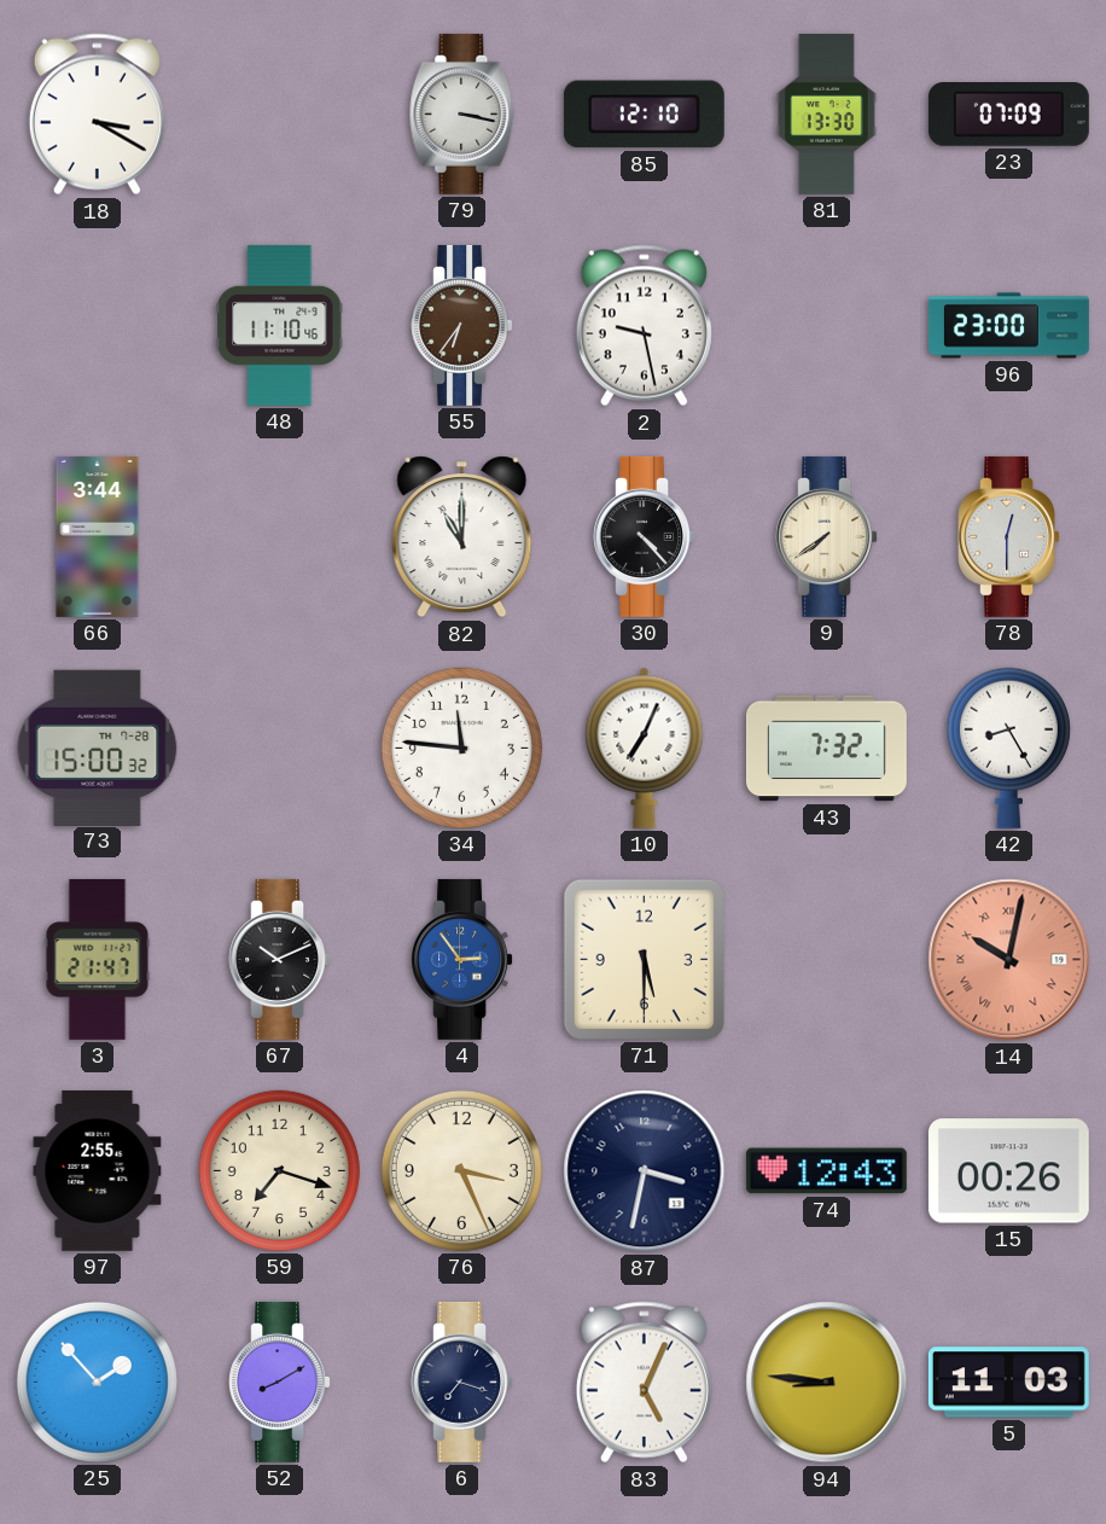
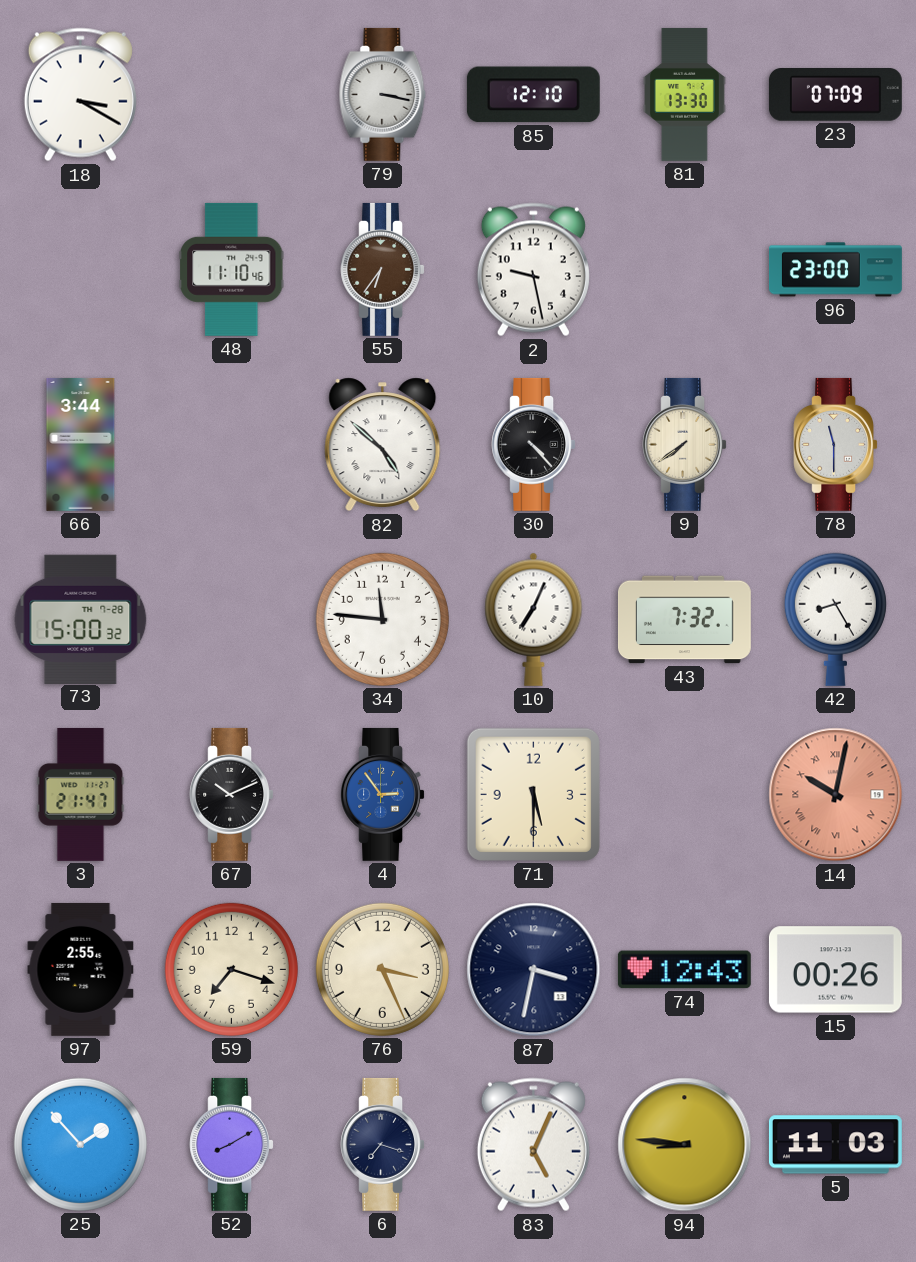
82: 11:00 -> 4:52 (383, 445)
78: 12:30 -> 11:30 (835, 444)
